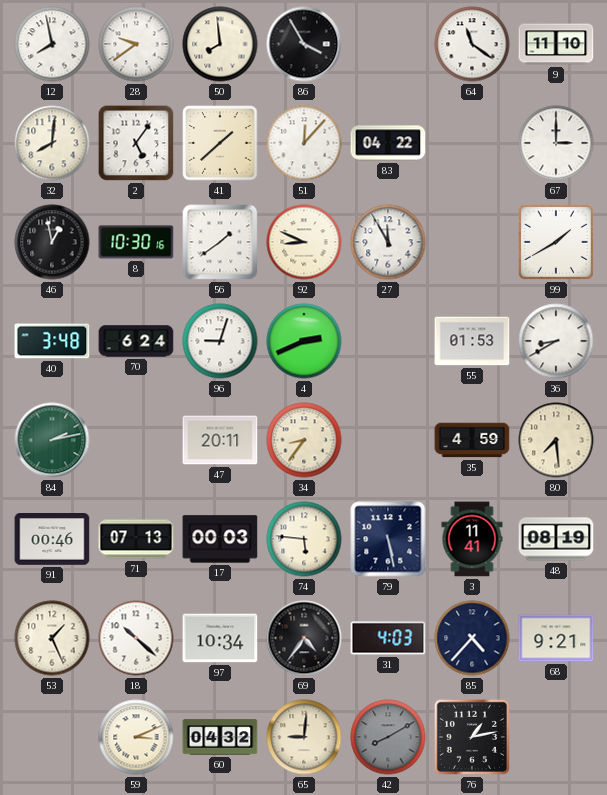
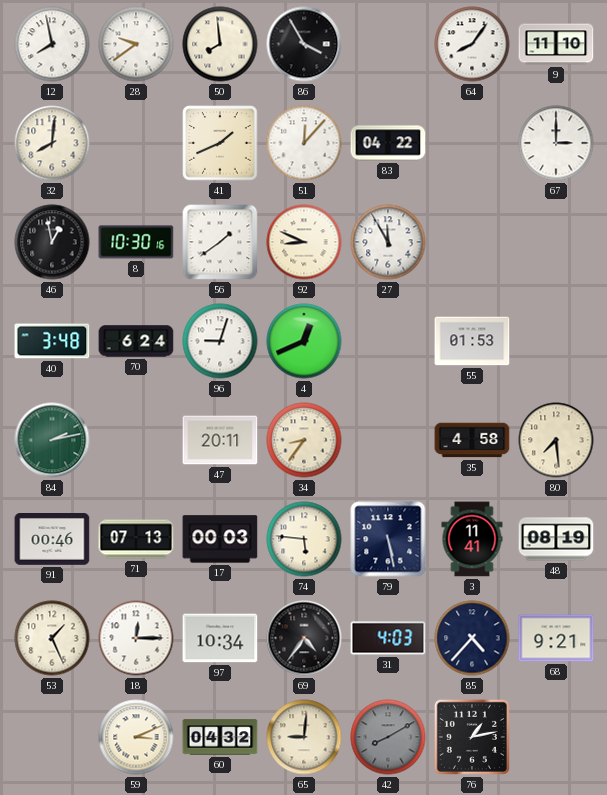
64: 11:21 -> 8:06 (472, 44)
2: 5:06 -> none (136, 143)
41: 1:38 -> 1:41 (220, 143)
99: 1:40 -> none (556, 242)
4: 2:41 -> 12:41 (304, 341)
36: 8:40 -> none (556, 341)
35: 4:59 -> 4:58 (472, 440)
18: 10:22 -> 12:15 (136, 638)
